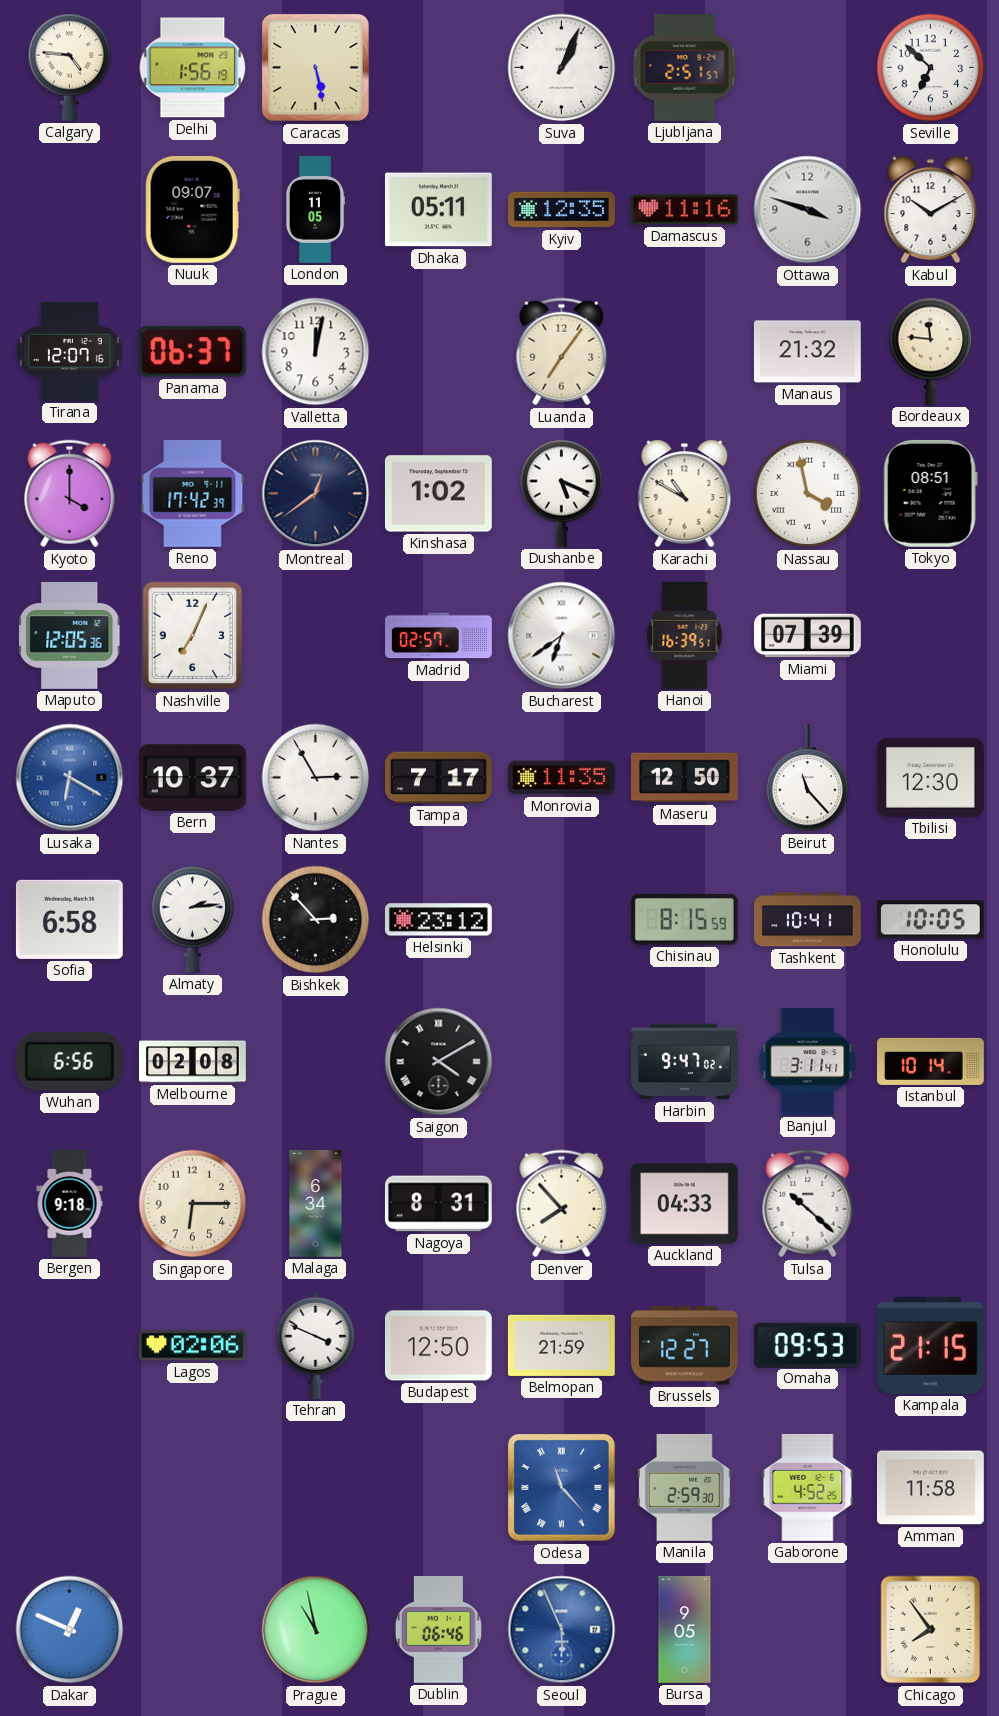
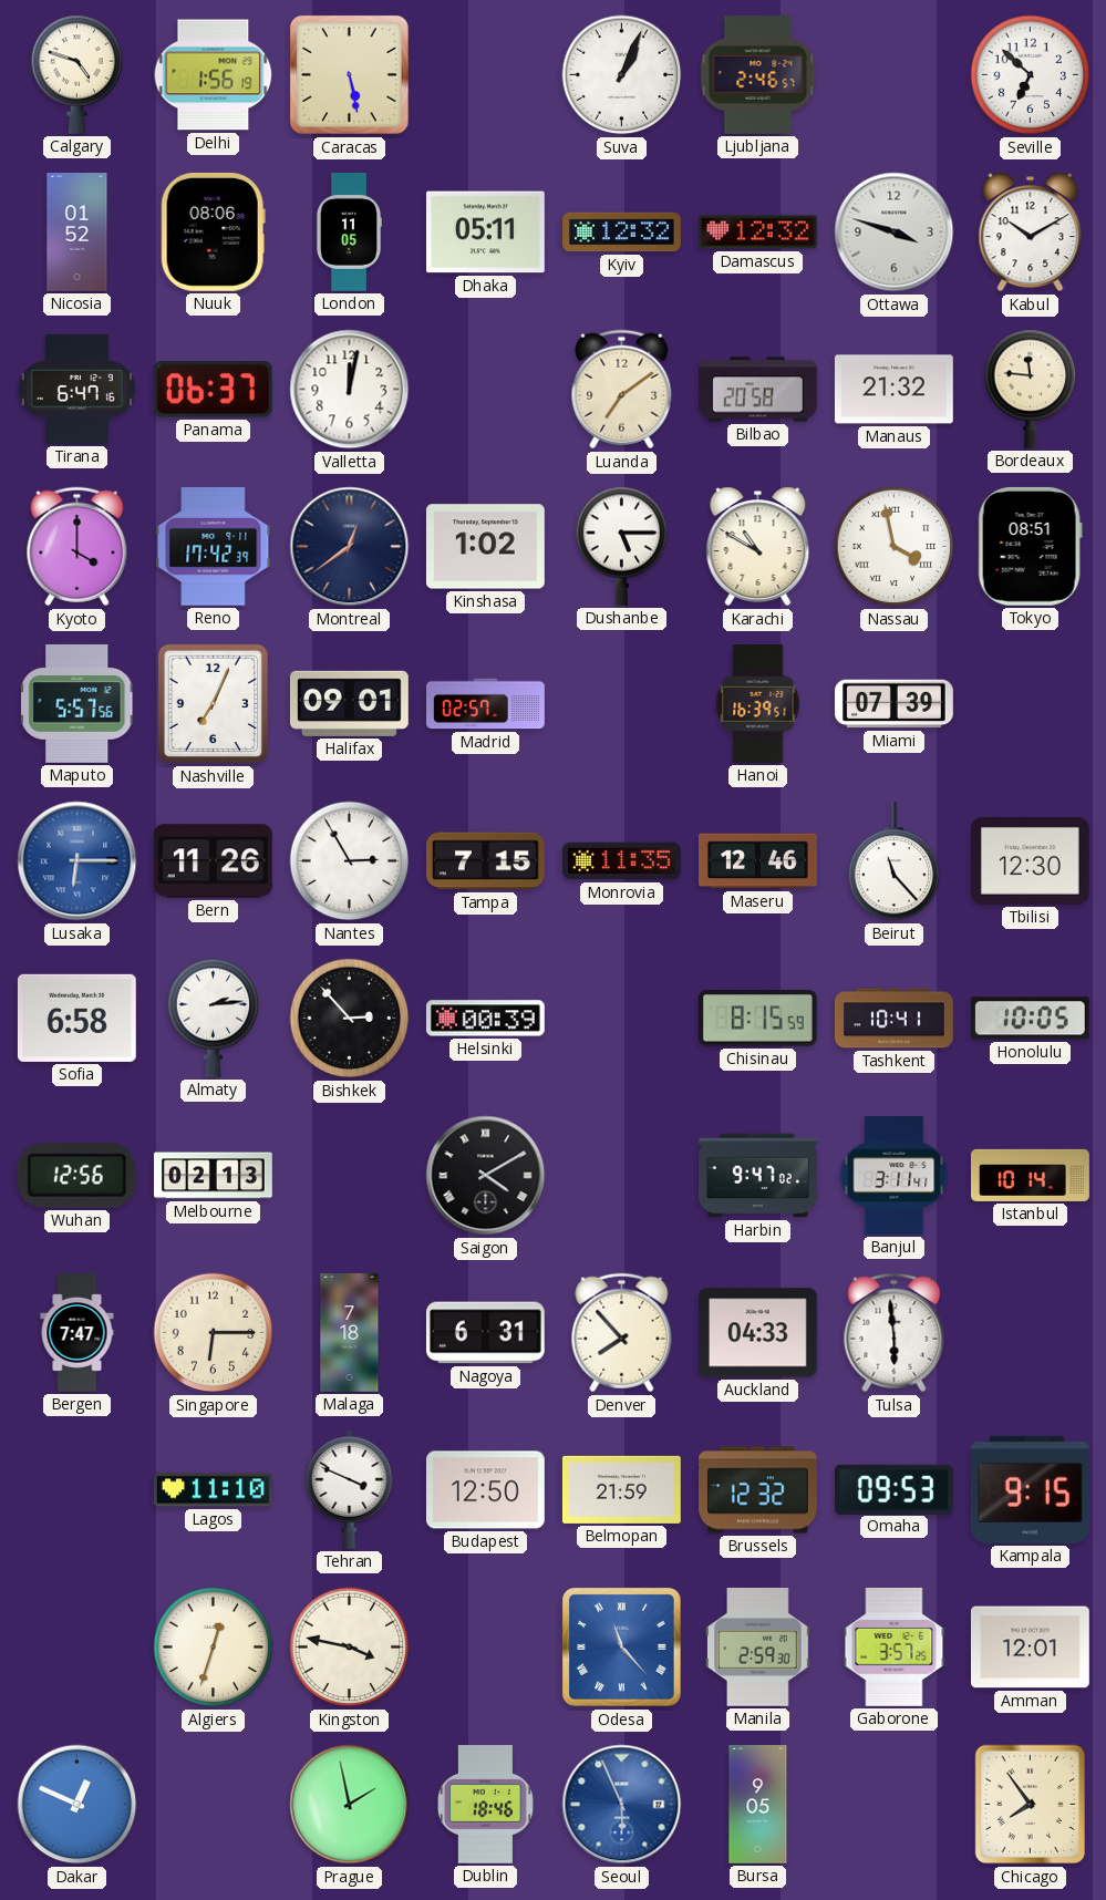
Calgary: 4:46 -> 4:48 (77, 74)
Ljubljana: 2:51 -> 2:46 (758, 75)
Nicosia: none -> 01:52 (77, 233)
Nuuk: 09:07 -> 08:06 (213, 231)
Kyiv: 12:35 -> 12:32 (622, 233)
Damascus: 11:16 -> 12:32 (757, 233)
Tirana: 12:07 -> 6:47 (76, 389)
Luanda: 7:06 -> 7:09 (622, 390)
Bilbao: none -> 20:58 (758, 390)
Dushanbe: 5:19 -> 5:15 (622, 546)
Maputo: 12:05 -> 5:57 (77, 703)
Halifax: none -> 09:01 (349, 703)
Bucharest: 6:39 -> none (562, 636)
Lusaka: 6:20 -> 6:15 (77, 861)
Bern: 10:37 -> 11:26 (213, 861)
Tampa: 7:17 -> 7:15 (486, 861)
Maseru: 12:50 -> 12:46 (758, 861)
Helsinki: 23:12 -> 00:39 (485, 1019)
Wuhan: 6:56 -> 12:56 (76, 1176)
Melbourne: 02:08 -> 02:13 (214, 1176)
Bergen: 9:18 -> 7:47 (77, 1333)
Malaga: 6:34 -> 7:18 (350, 1333)
Nagoya: 8:31 -> 6:31 (485, 1333)
Tulsa: 10:22 -> 5:59 (895, 1333)
Lagos: 02:06 -> 11:10 (214, 1490)
Brussels: 12:27 -> 12:32 (758, 1490)
Kampala: 21:15 -> 9:15 (1030, 1489)
Algiers: none -> 12:33 (214, 1648)
Kingston: none -> 3:47 (350, 1648)
Gaborone: 4:52 -> 3:57 (895, 1646)
Amman: 11:58 -> 12:01 (1031, 1648)
Prague: 10:58 -> 1:58 (350, 1805)
Dublin: 06:46 -> 18:46 (485, 1805)
